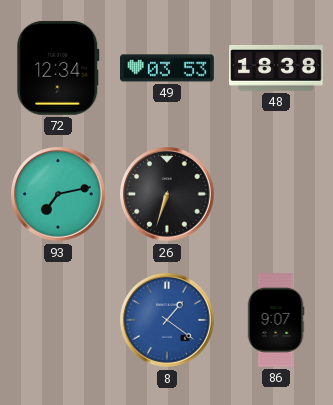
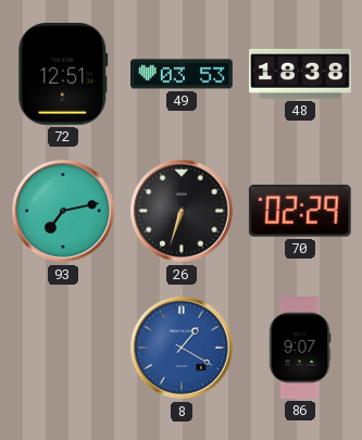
72: 12:34 -> 12:51 (63, 74)
70: none -> 02:29 (300, 211)
8: 1:21 -> 1:20 (182, 348)
